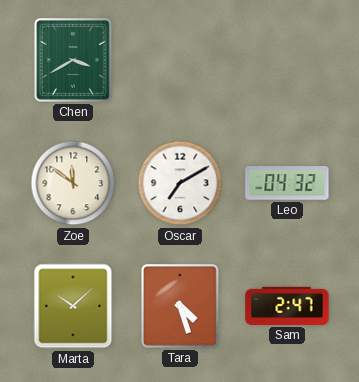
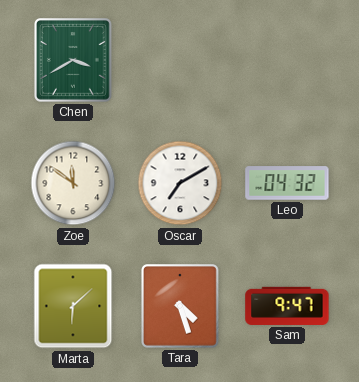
Marta: 10:08 -> 6:08 (73, 306)
Sam: 2:47 -> 9:47 (287, 306)
